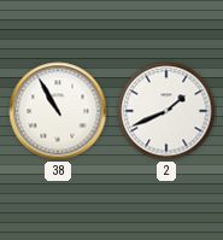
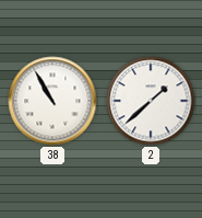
2: 1:41 -> 1:38 (151, 101)
